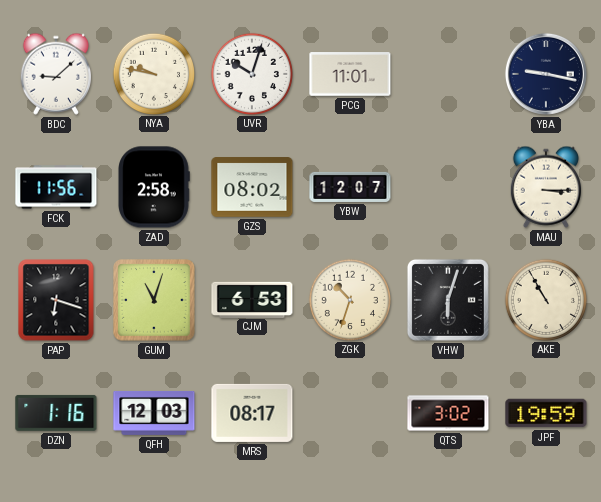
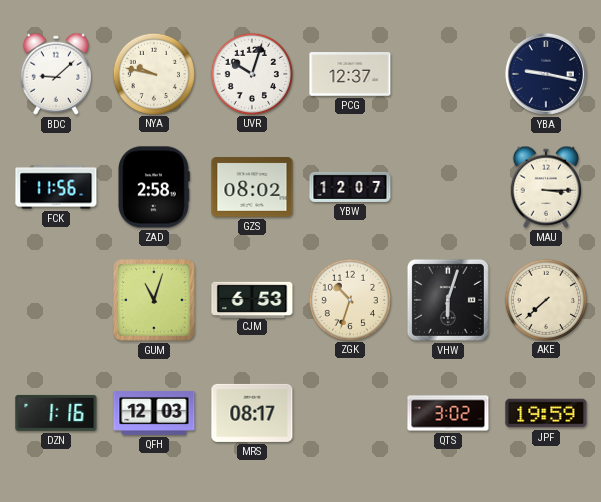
PCG: 11:01 -> 12:37 (350, 74)
PAP: 6:18 -> none (56, 300)
AKE: 10:55 -> 7:38 (545, 299)
